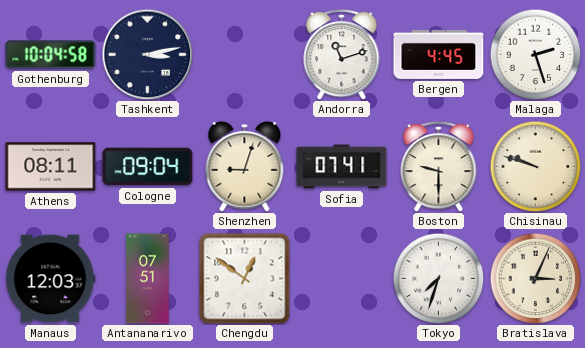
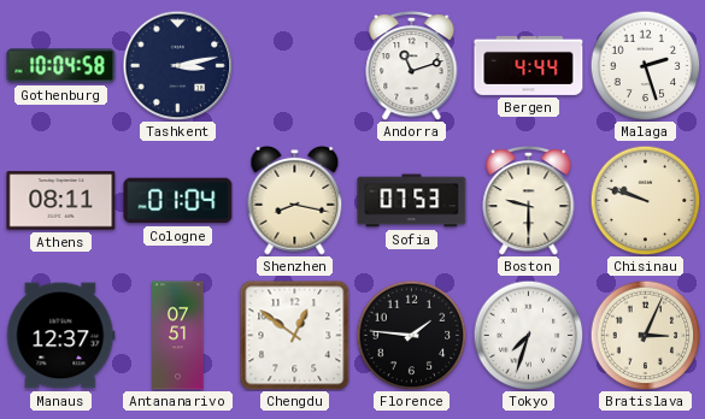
Bergen: 4:45 -> 4:44 (529, 65)
Cologne: 09:04 -> 01:04 (178, 201)
Shenzhen: 9:03 -> 8:17 (295, 200)
Sofia: 07:41 -> 07:53 (412, 201)
Manaus: 12:03 -> 12:37 (61, 336)
Florence: none -> 1:46 (411, 335)
